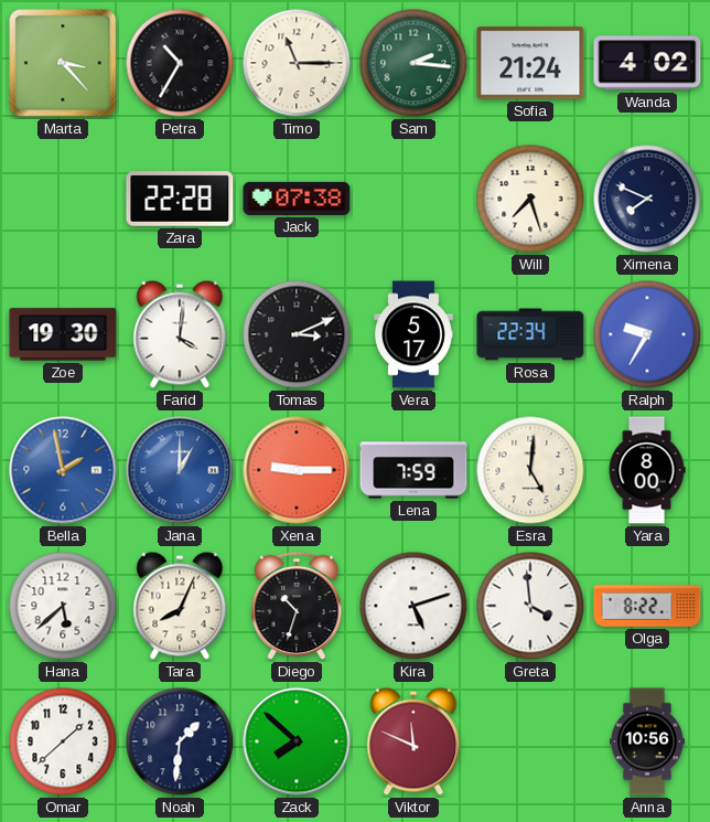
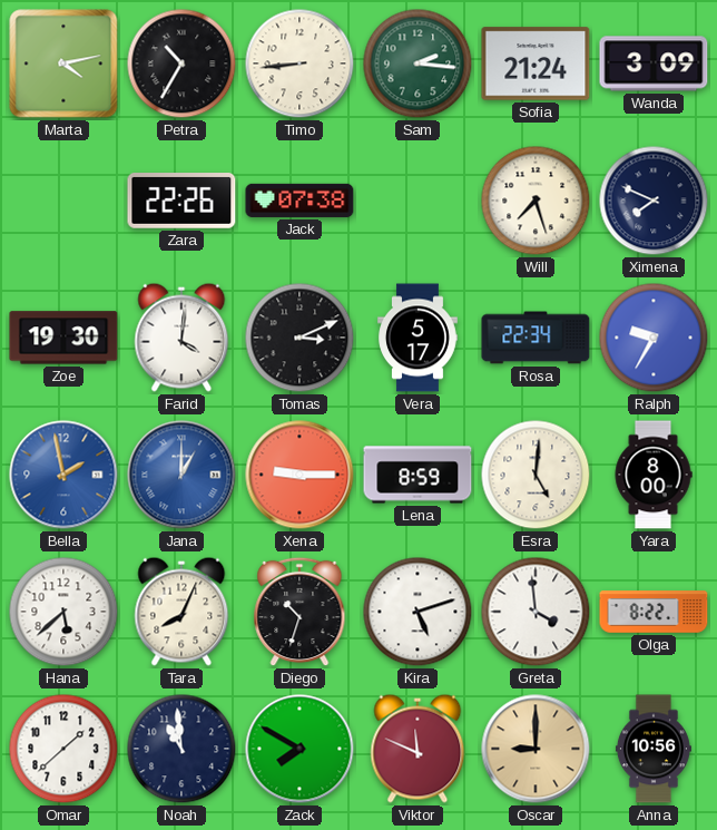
Marta: 3:23 -> 4:13 (63, 64)
Timo: 11:15 -> 8:44 (299, 64)
Wanda: 4:02 -> 3:09 (654, 64)
Zara: 22:28 -> 22:26 (181, 202)
Lena: 7:59 -> 8:59 (418, 475)
Noah: 1:31 -> 10:59 (181, 749)
Zack: 7:52 -> 7:50 (299, 749)
Oscar: none -> 9:00 (536, 749)
